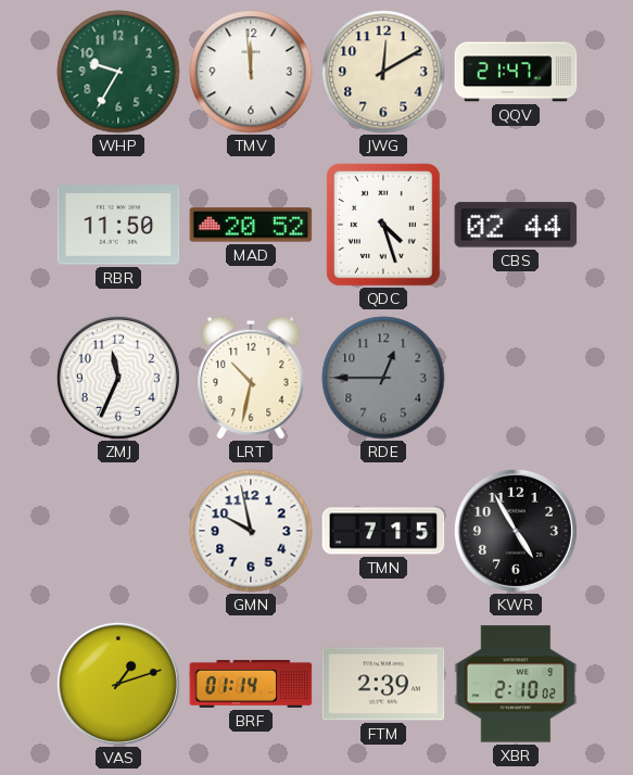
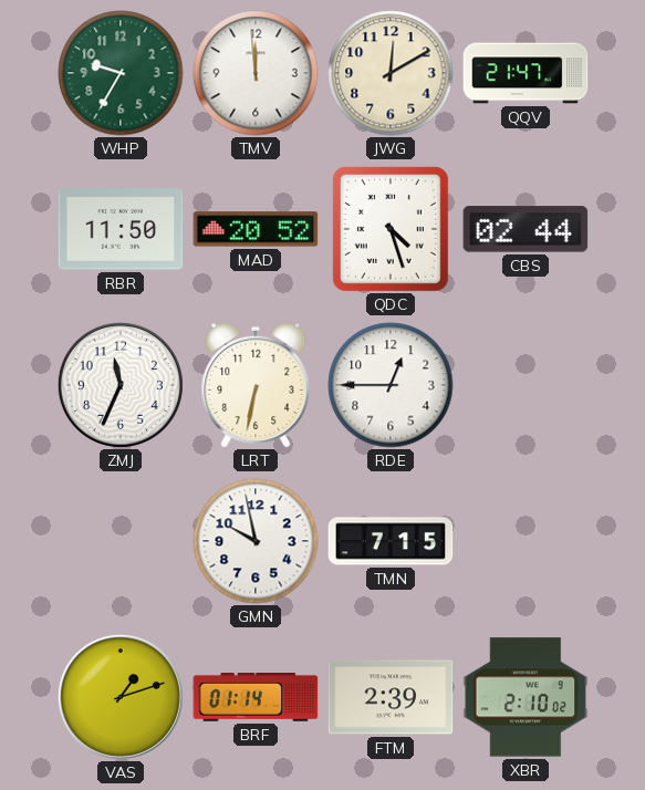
LRT: 10:32 -> 6:32 (256, 384)
RDE dial: grey -> white (391, 385)
KWR: 4:55 -> none (516, 531)
